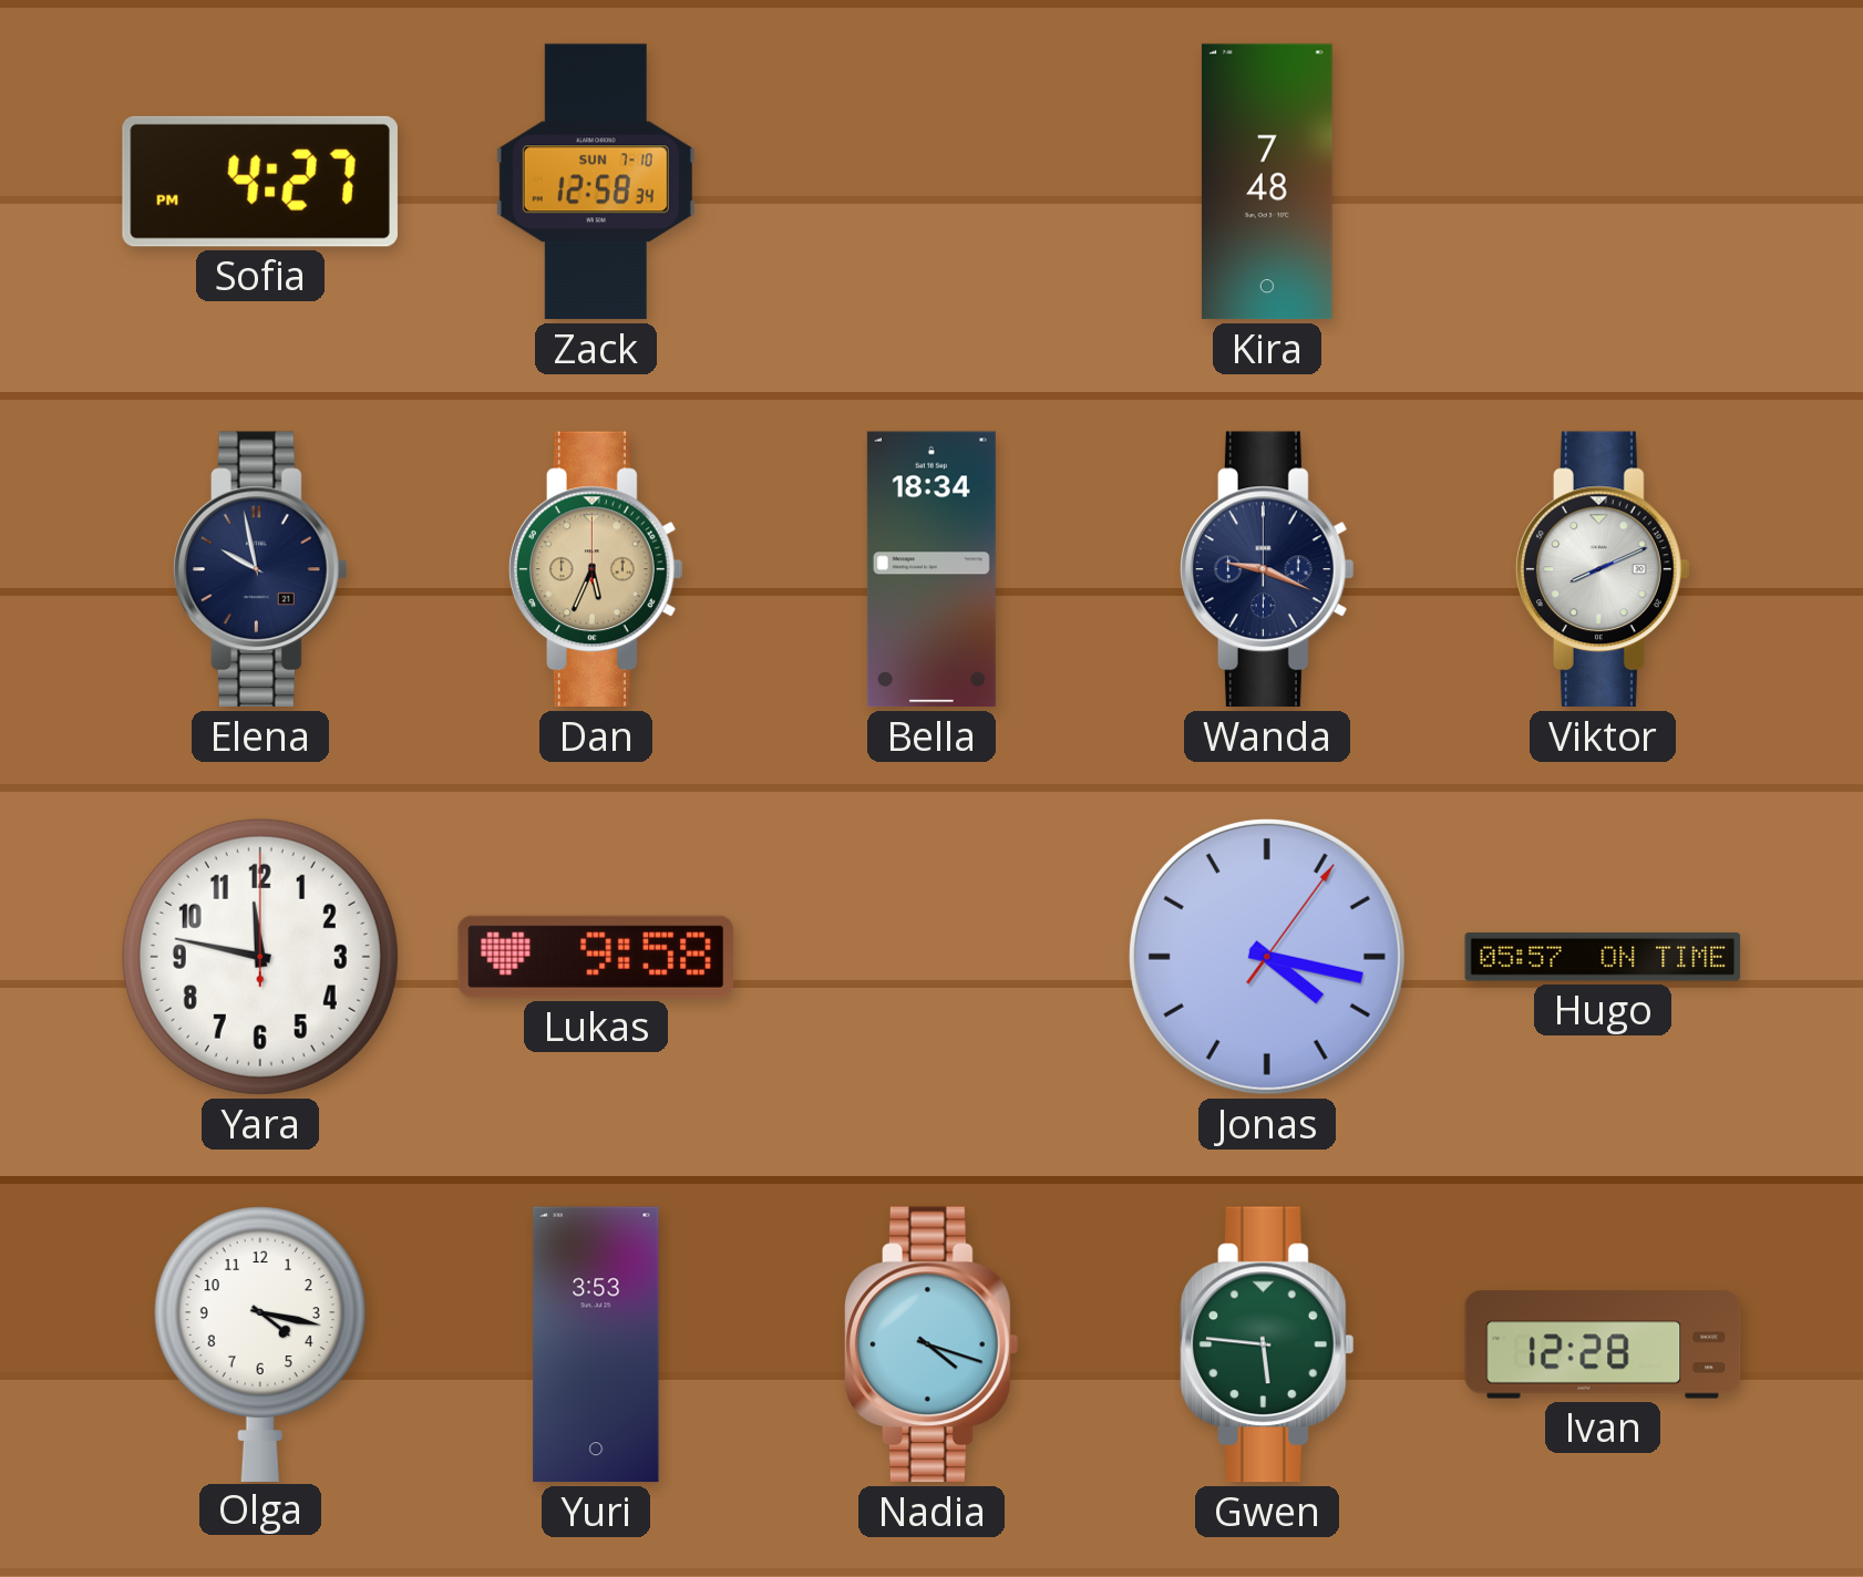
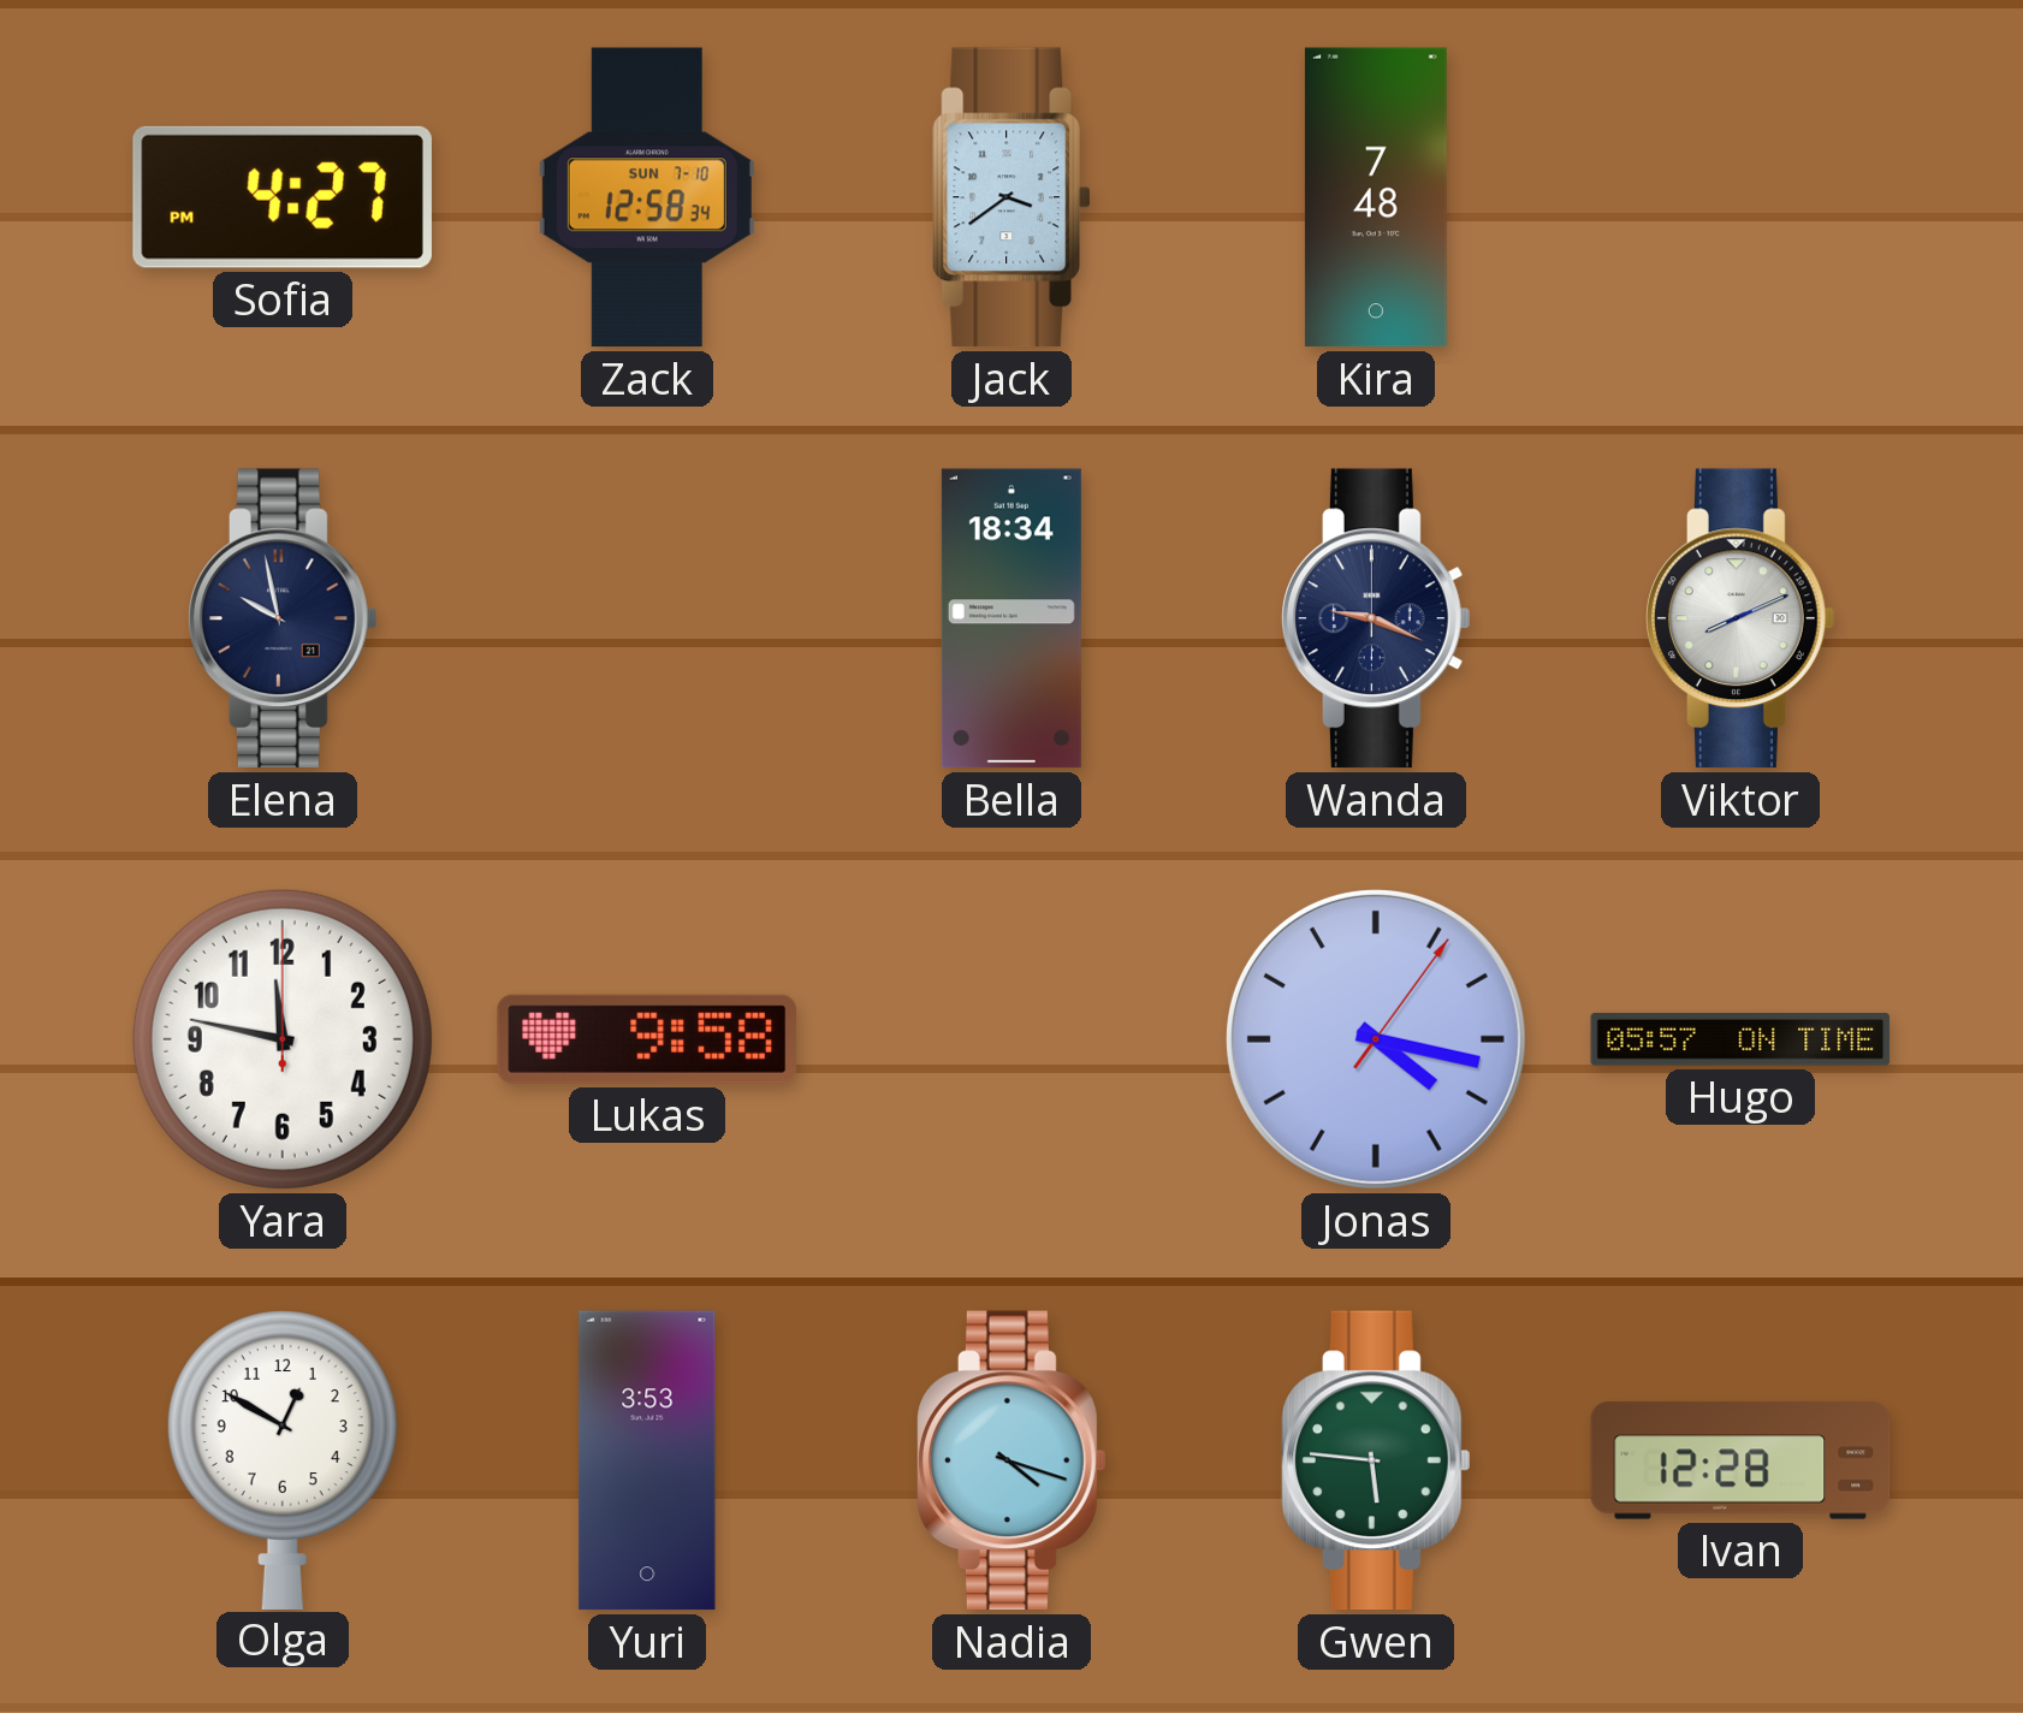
Jack: none -> 3:39 (1011, 197)
Dan: 5:34 -> none (597, 569)
Olga: 4:17 -> 12:50 (283, 1460)
